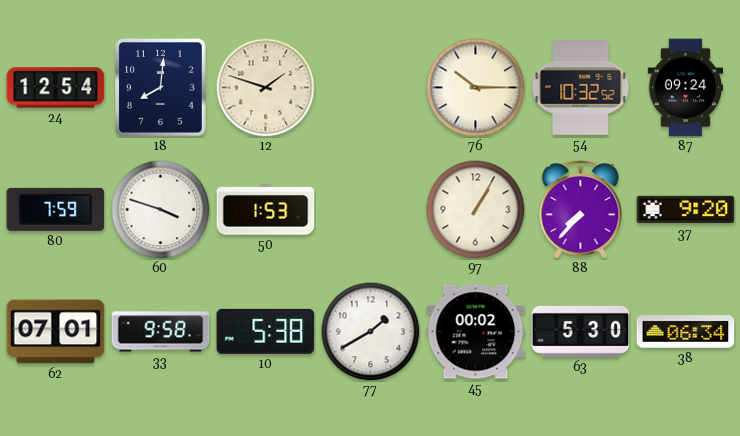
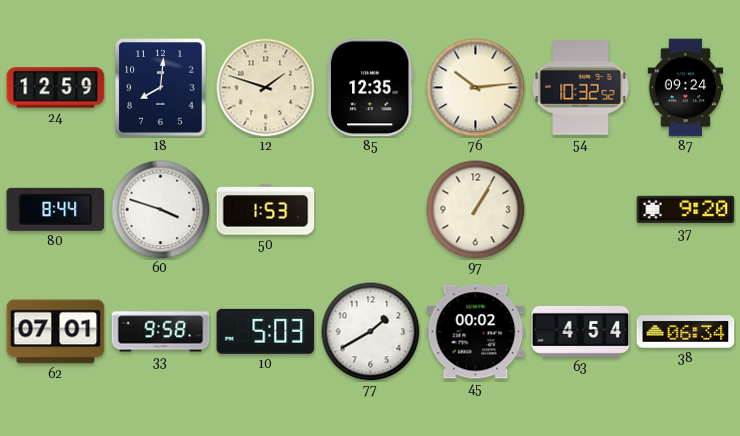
24: 12:54 -> 12:59 (56, 88)
85: none -> 12:35 (370, 88)
76: 10:15 -> 10:14 (476, 88)
80: 7:59 -> 8:44 (56, 209)
88: 7:37 -> none (581, 209)
10: 5:38 -> 5:03 (266, 331)
63: 5:30 -> 4:54 (581, 331)
